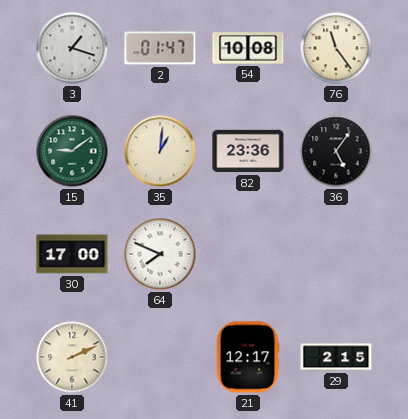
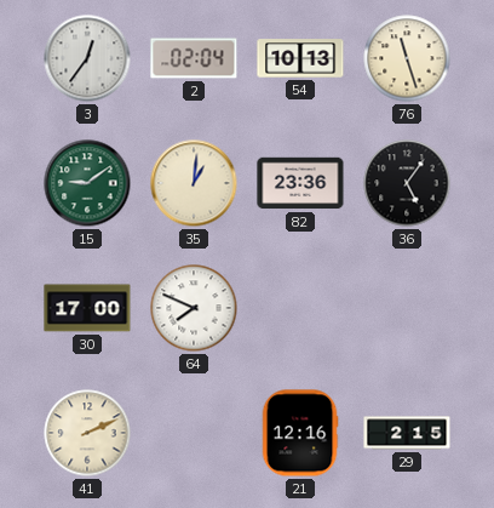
3: 1:18 -> 12:36 (87, 58)
2: 01:47 -> 02:04 (194, 58)
54: 10:08 -> 10:13 (300, 58)
76: 11:24 -> 11:27 (407, 58)
21: 12:17 -> 12:16 (300, 433)
